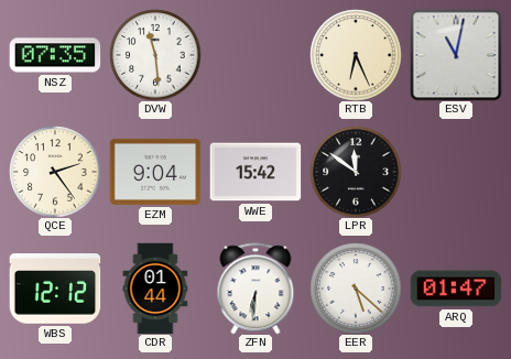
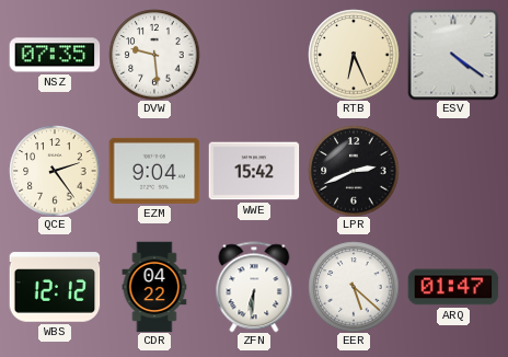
DVW: 11:29 -> 9:29 (154, 55)
ESV: 11:02 -> 4:21 (453, 55)
LPR: 11:51 -> 2:41 (354, 171)
CDR: 01:44 -> 04:22 (154, 287)
